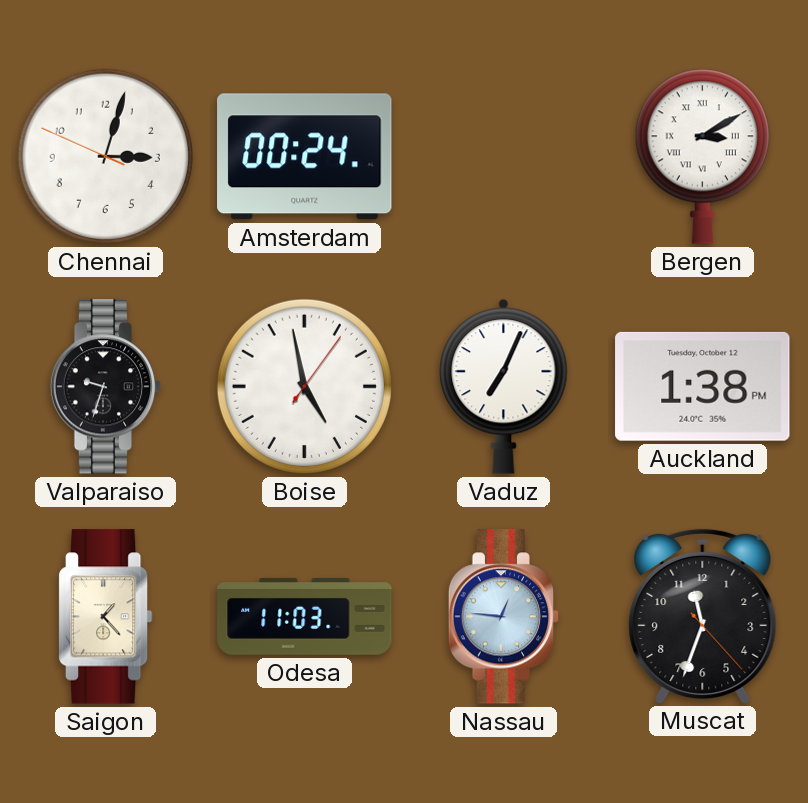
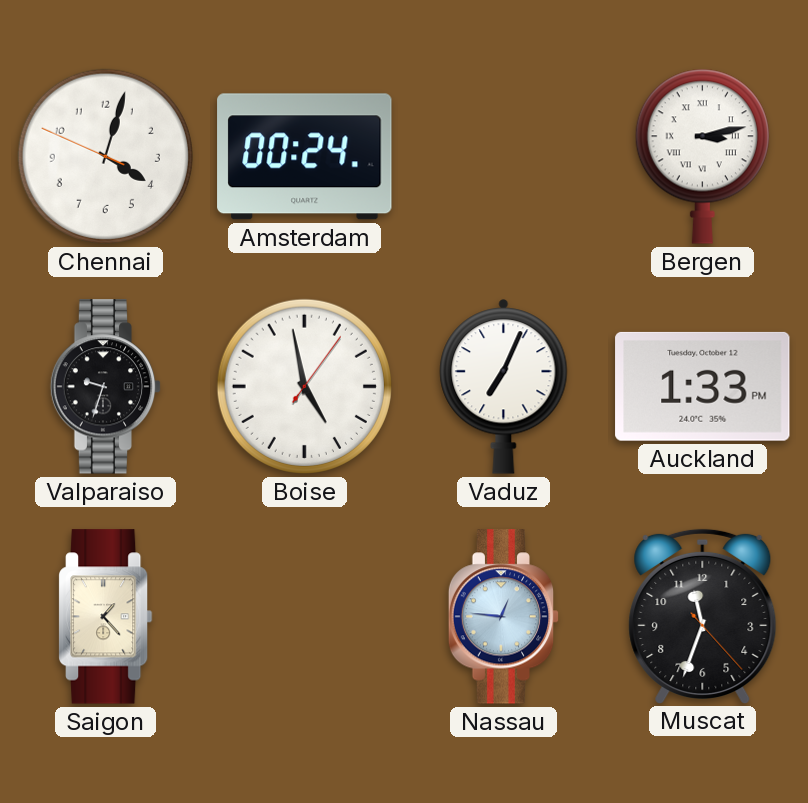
Chennai: 3:02 -> 4:02 (105, 156)
Bergen: 3:10 -> 3:13 (702, 156)
Auckland: 1:38 -> 1:33 (703, 386)
Odesa: 11:03 -> none (305, 617)
